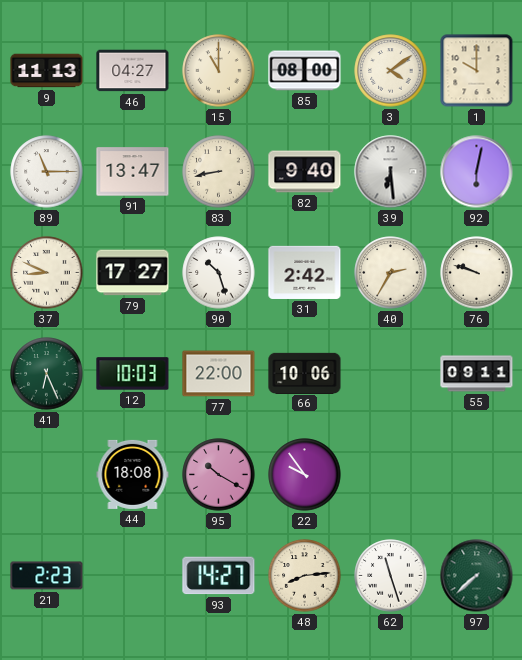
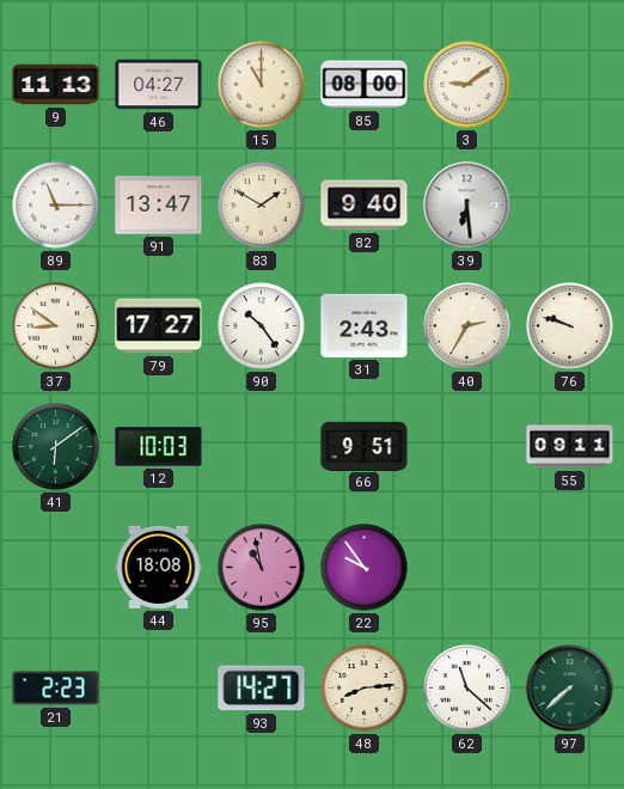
3: 4:09 -> 9:09 (467, 85)
1: 10:00 -> none (477, 71)
83: 8:43 -> 1:50 (262, 206)
92: 6:02 -> none (477, 172)
37: 8:49 -> 8:51 (56, 326)
90: 10:27 -> 10:24 (262, 326)
31: 2:42 -> 2:43 (365, 325)
41: 6:26 -> 6:09 (56, 447)
77: 22:00 -> none (219, 374)
66: 10:06 -> 9:51 (365, 446)
95: 10:20 -> 10:58 (262, 568)
62: 11:27 -> 11:22 (467, 689)
